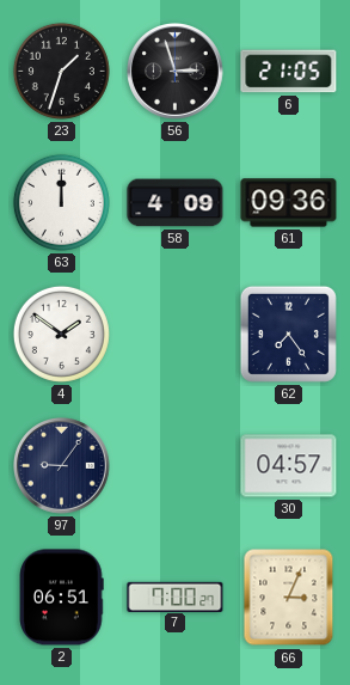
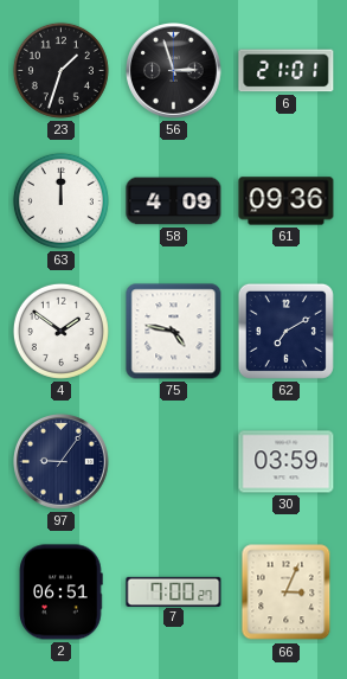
6: 21:05 -> 21:01 (287, 71)
75: none -> 4:47 (174, 332)
62: 7:24 -> 7:10 (285, 331)
30: 04:57 -> 03:59 (287, 462)
